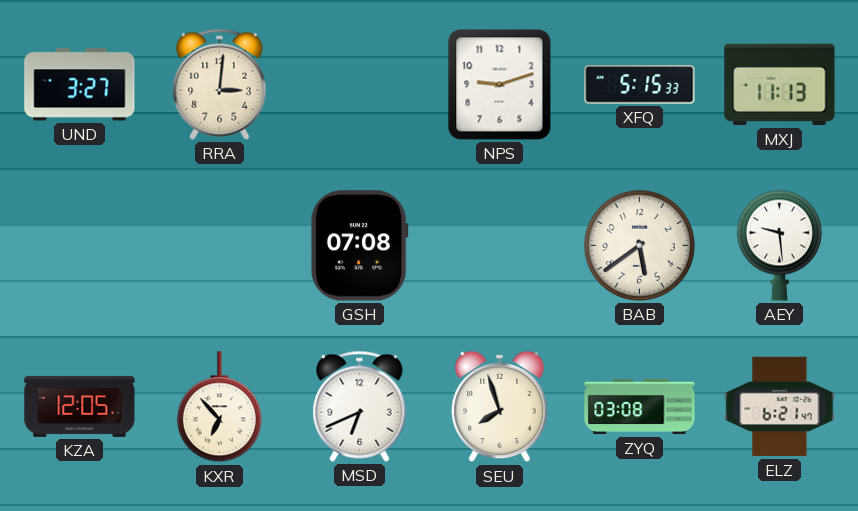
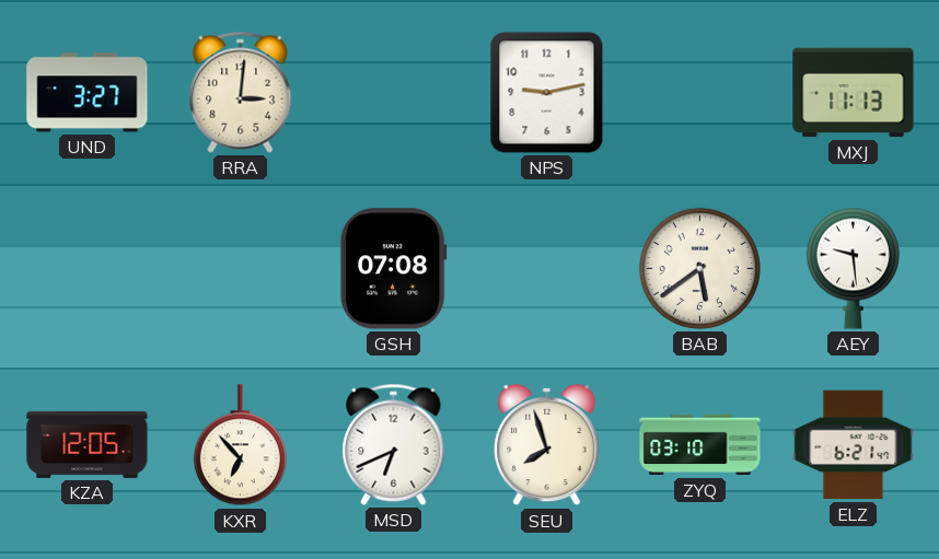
NPS: 9:12 -> 9:13 (547, 93)
XFQ: 5:15 -> none (640, 85)
ZYQ: 03:08 -> 03:10 (700, 445)
